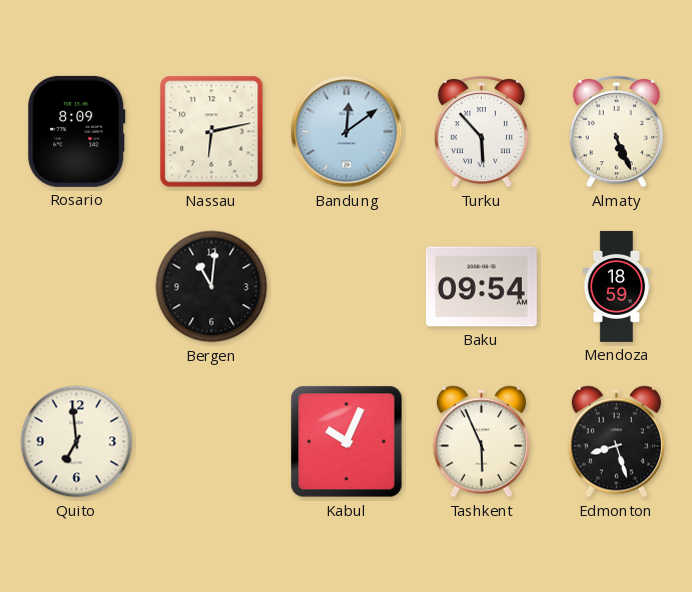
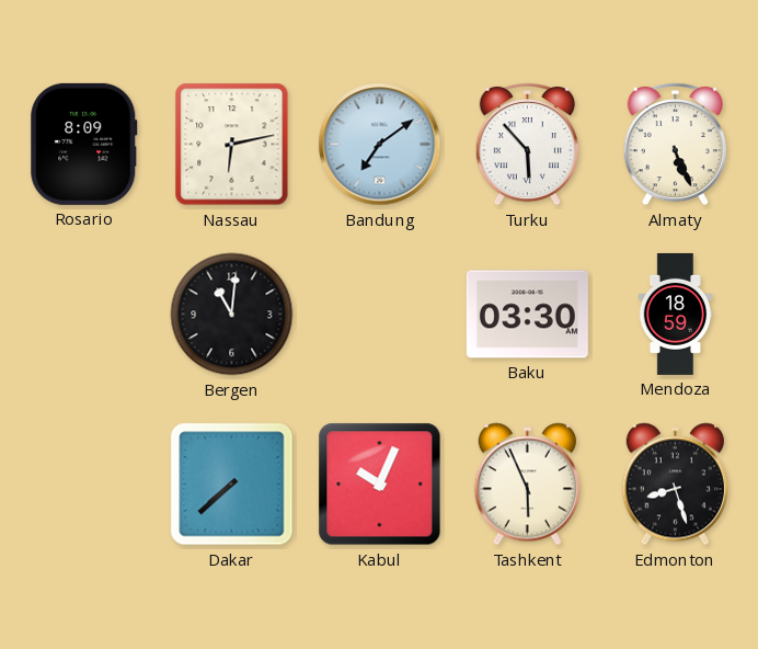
Bandung: 12:09 -> 7:09 (380, 145)
Baku: 09:54 -> 03:30 (527, 315)
Quito: 6:59 -> none (77, 442)
Dakar: none -> 7:38 (232, 485)
